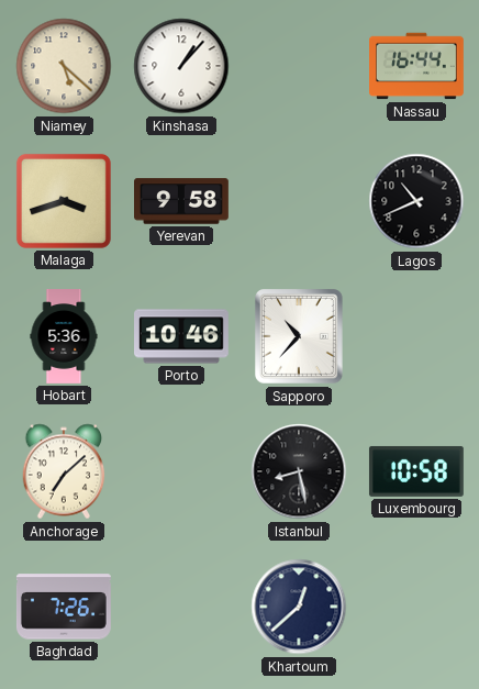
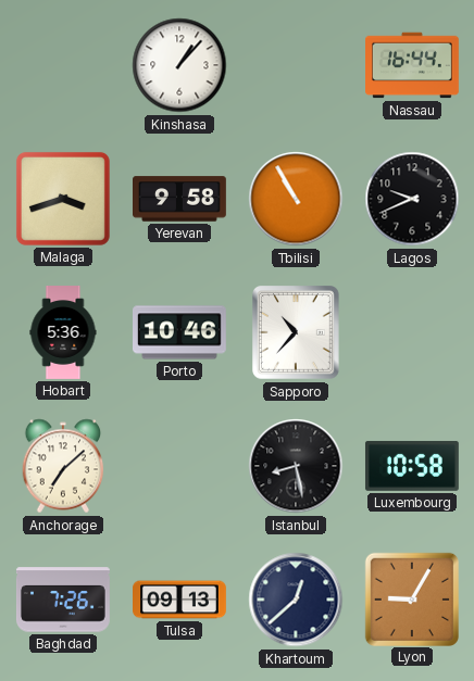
Niamey: 5:22 -> none (64, 66)
Tbilisi: none -> 10:55 (296, 199)
Lagos: 10:41 -> 9:41 (412, 199)
Tulsa: none -> 09:13 (180, 600)
Lyon: none -> 9:05 (411, 598)
